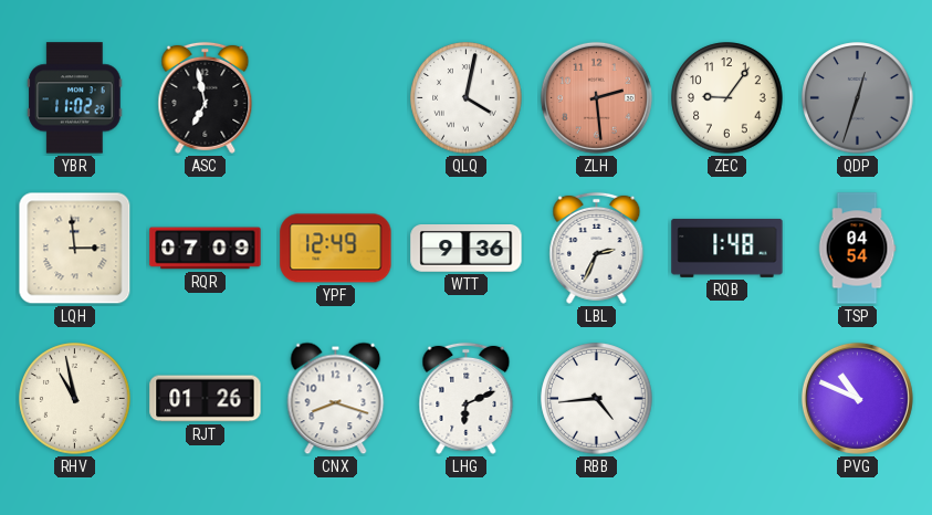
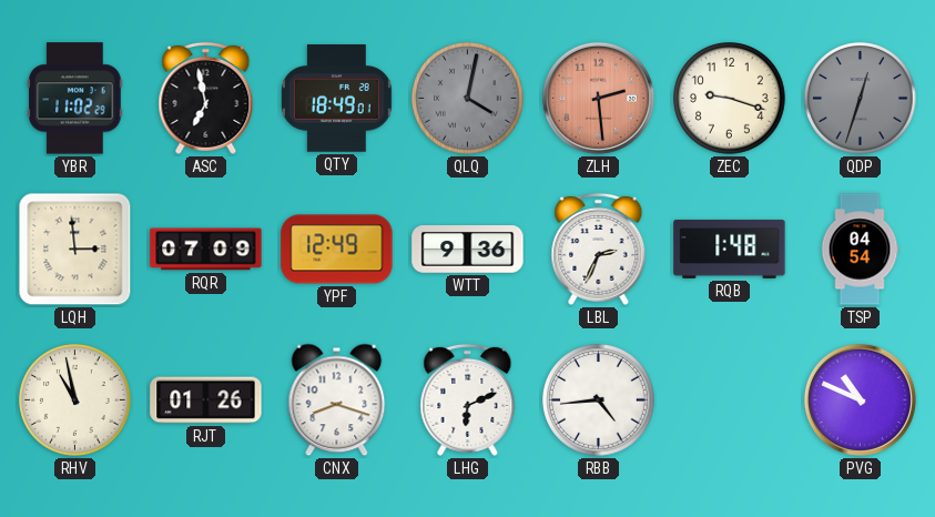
QTY: none -> 18:49 (337, 99)
QLQ dial: white -> grey (468, 99)
ZEC: 9:06 -> 9:18 (730, 99)
